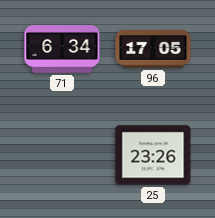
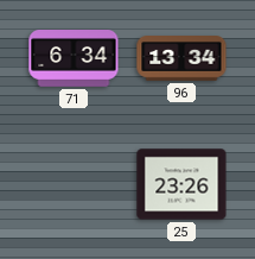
96: 17:05 -> 13:34 (181, 59)
